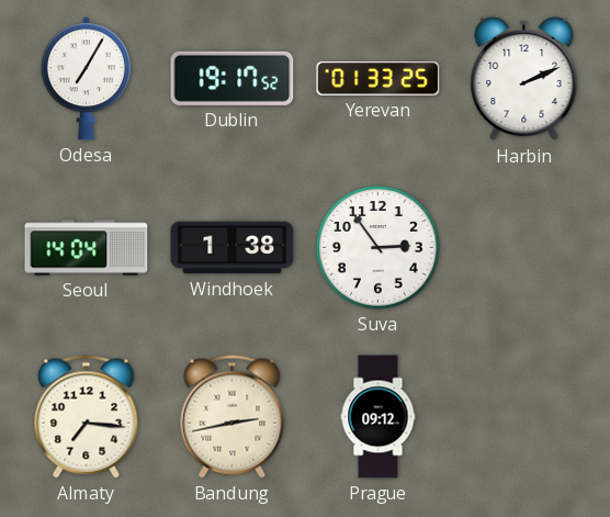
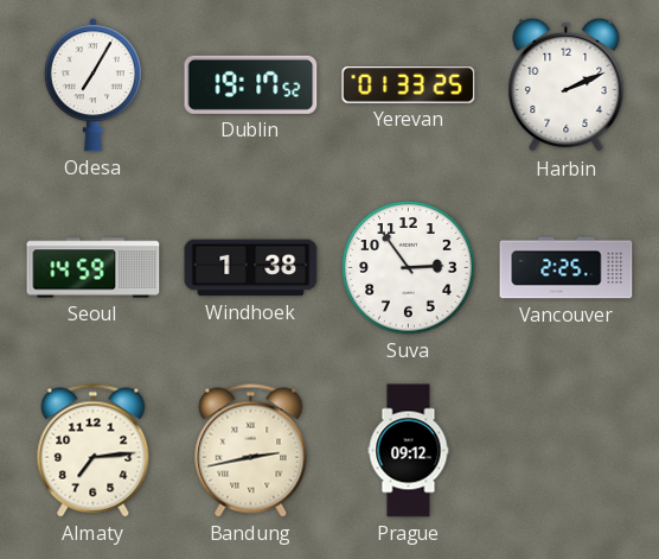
Seoul: 14:04 -> 14:59 (94, 268)
Vancouver: none -> 2:25 (567, 268)
Almaty: 7:16 -> 7:14 (94, 451)
